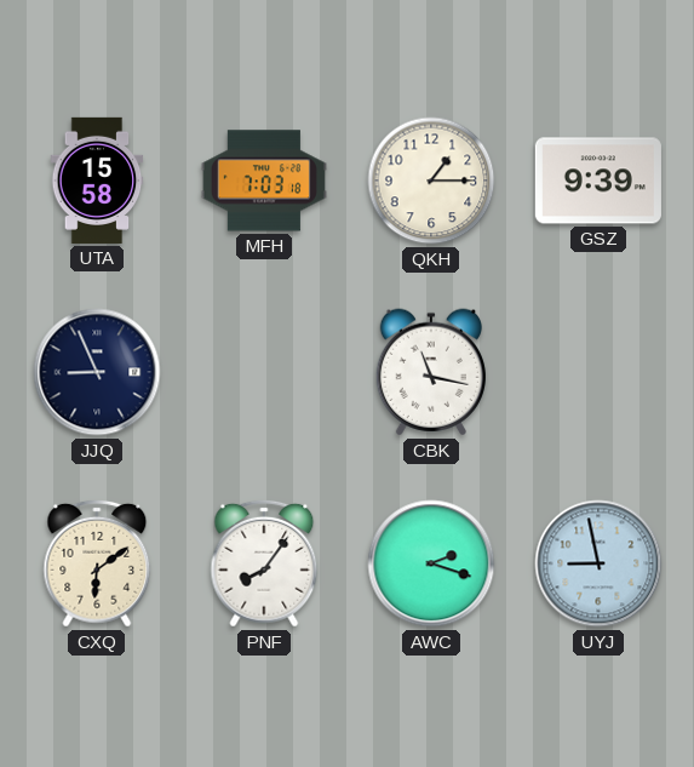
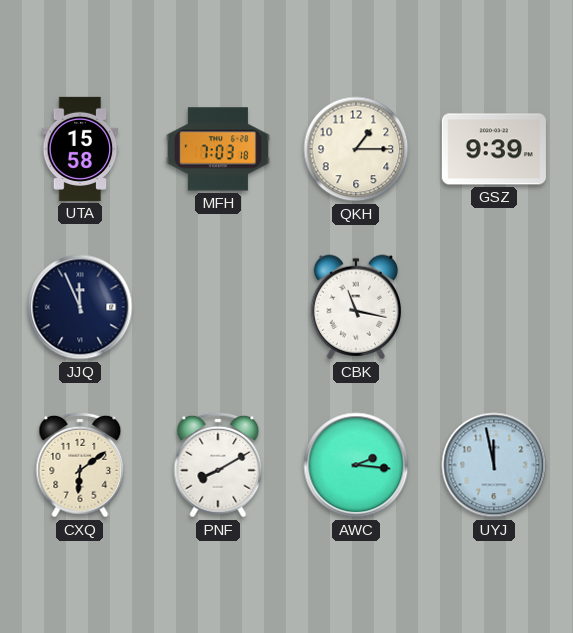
JJQ: 8:56 -> 11:56 (80, 307)
PNF: 8:06 -> 8:10 (218, 465)
AWC: 2:18 -> 2:16 (356, 465)
UYJ: 8:58 -> 11:58 (494, 465)
